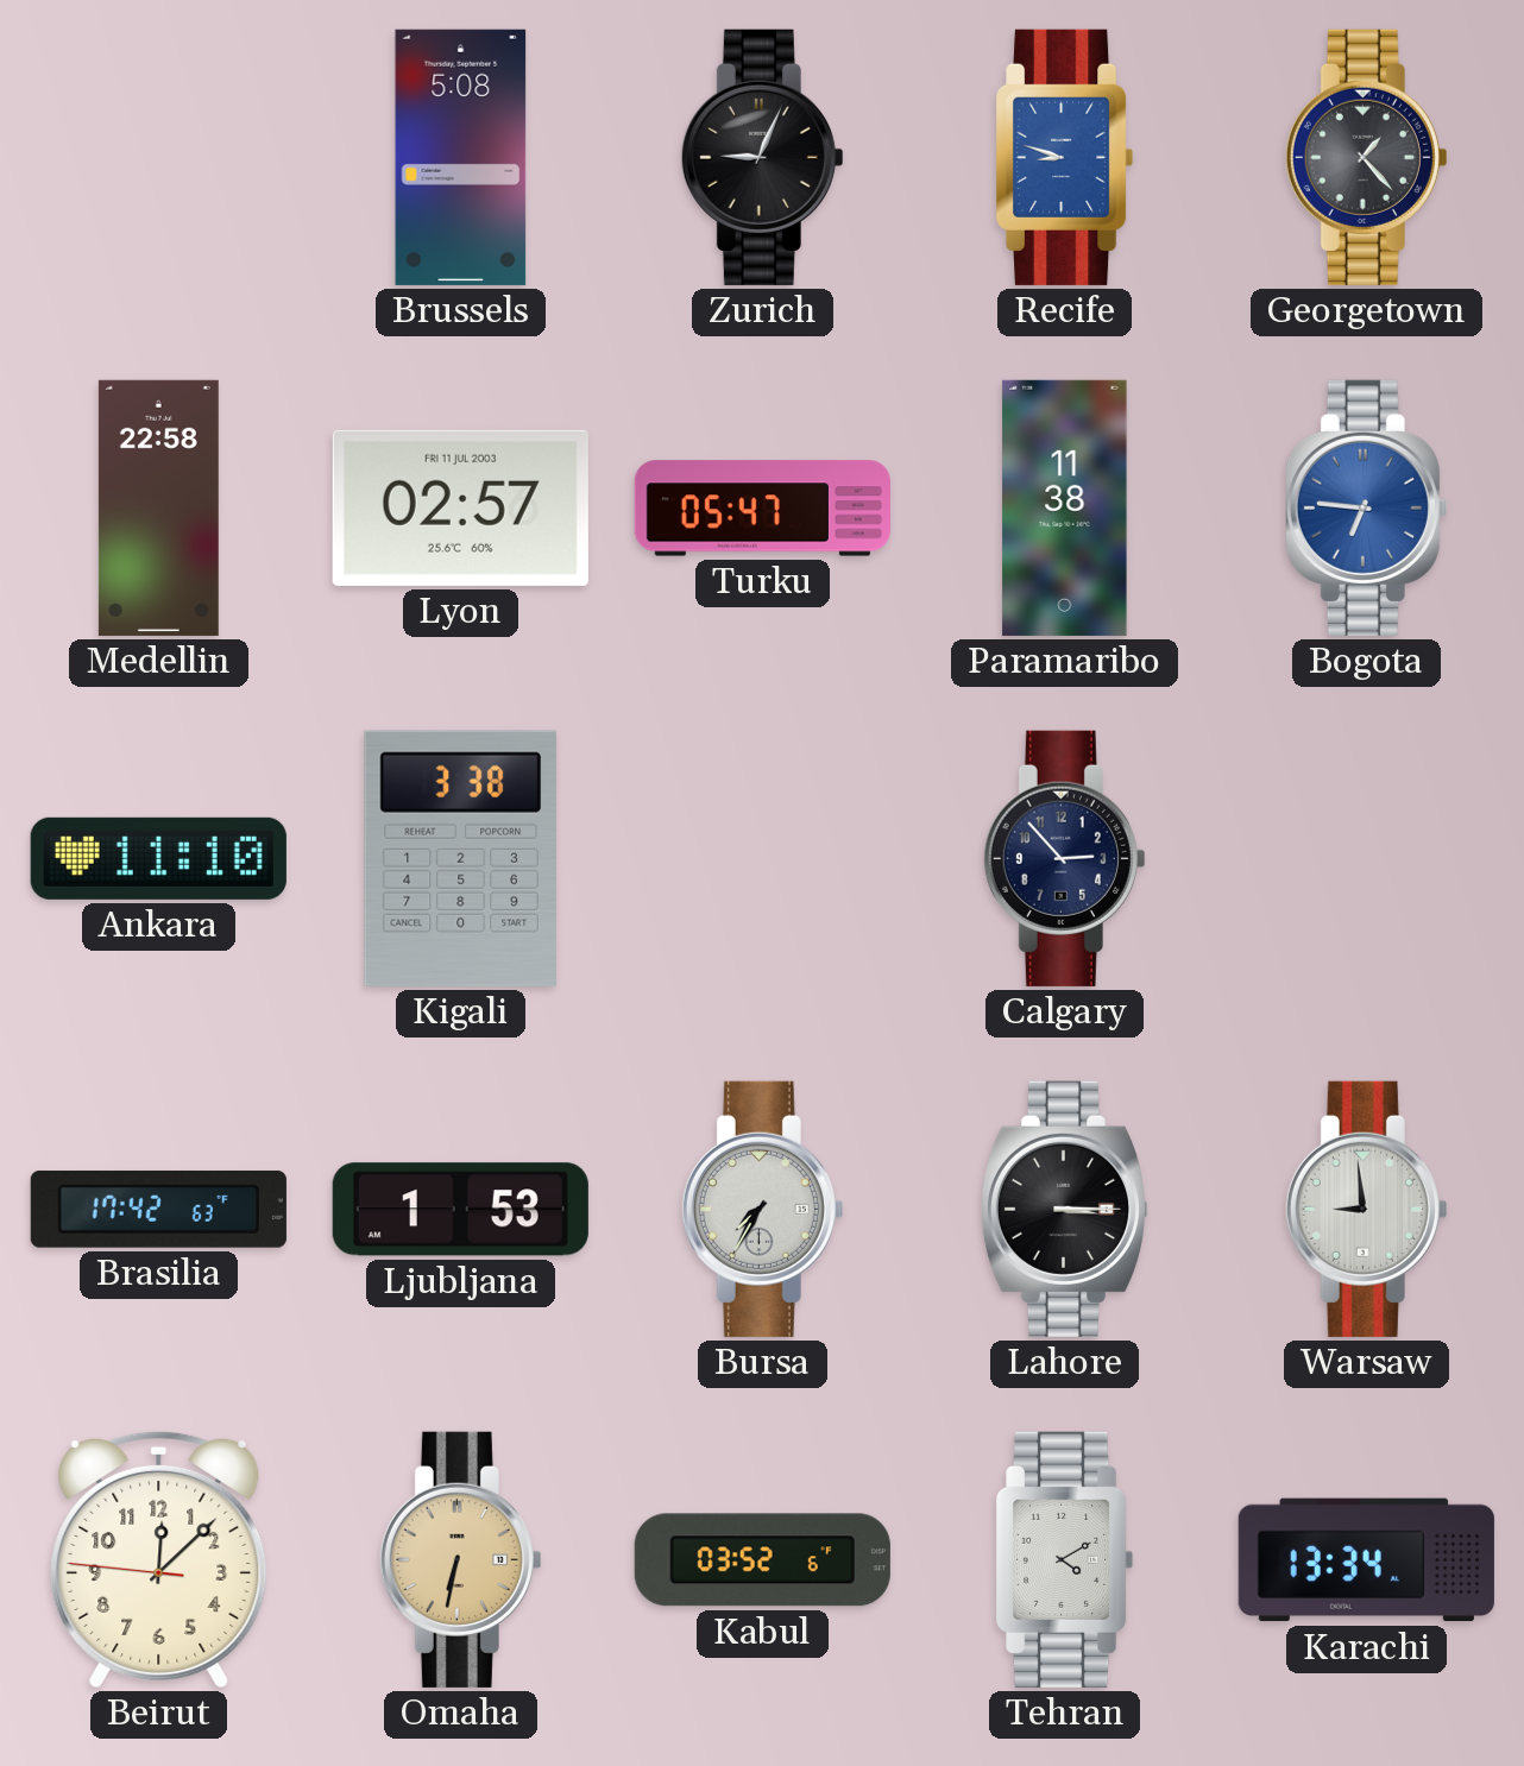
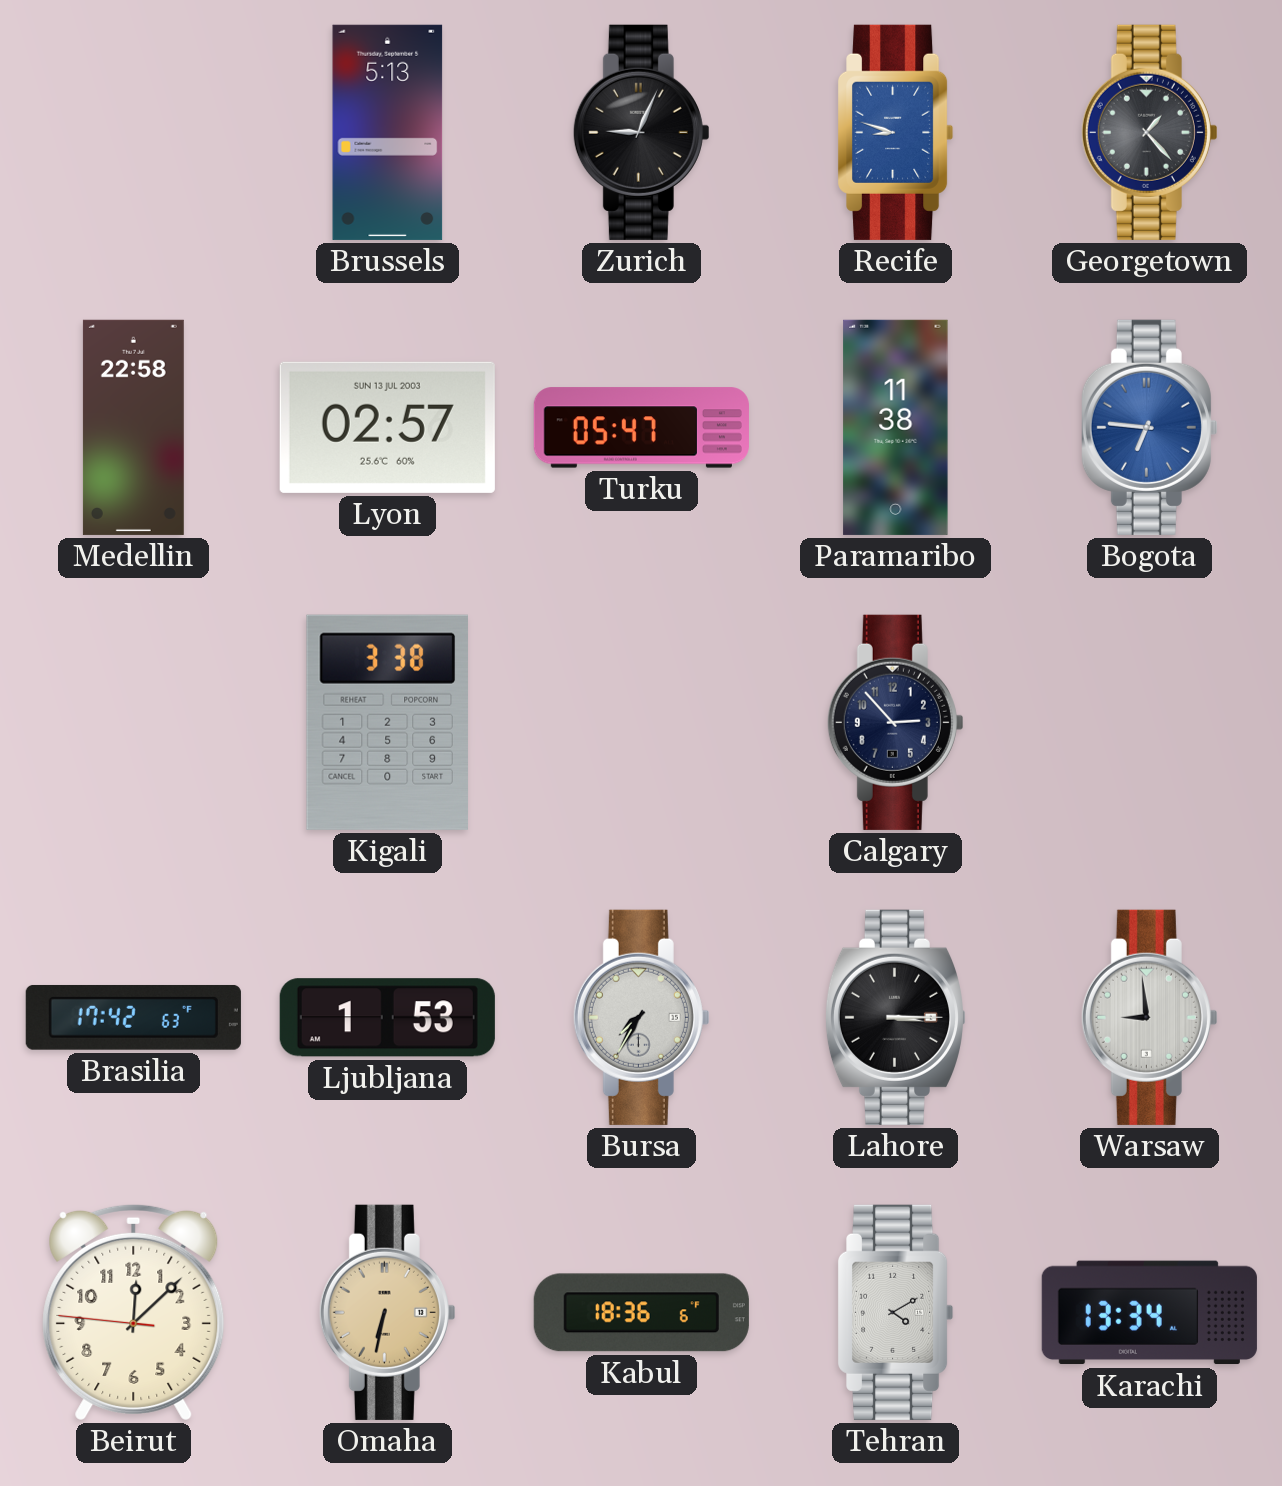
Brussels: 5:08 -> 5:13 (388, 132)
Lyon date: FRI 11 JUL 2003 -> SUN 13 JUL 2003 (387, 427)
Ankara: 11:10 -> none (158, 858)
Kabul: 03:52 -> 18:36 (641, 1313)
